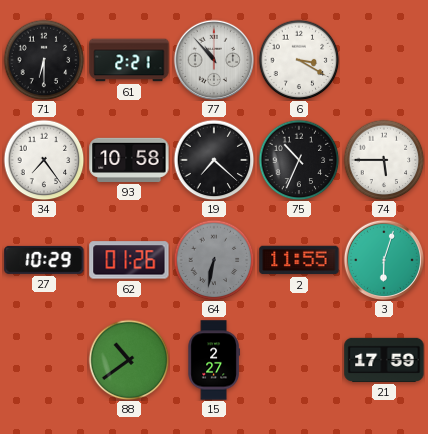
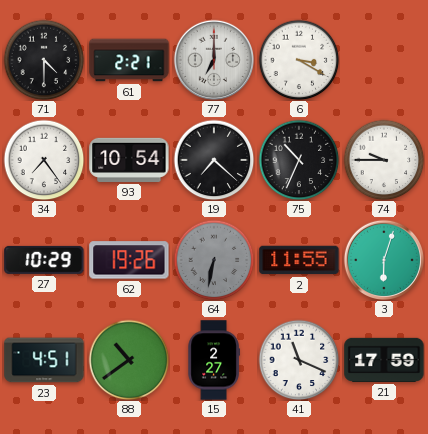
71: 6:30 -> 4:30 (44, 60)
77: 10:53 -> 7:00 (213, 59)
93: 10:58 -> 10:54 (129, 160)
74: 5:45 -> 9:45 (384, 160)
62: 01:26 -> 19:26 (129, 260)
23: none -> 4:51 (44, 360)
41: none -> 11:19 (299, 360)
